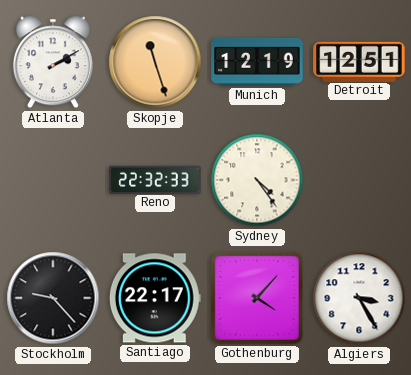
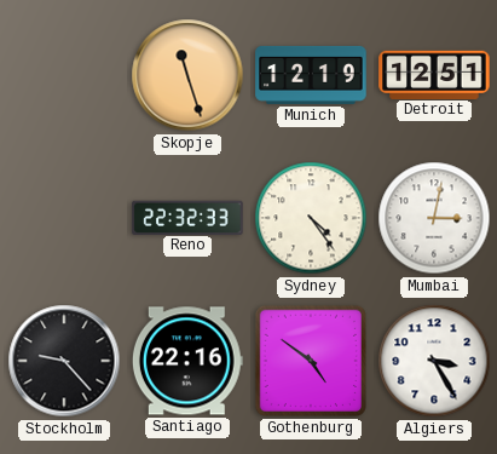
Atlanta: 2:10 -> none (53, 62)
Mumbai: none -> 3:02 (434, 218)
Santiago: 22:17 -> 22:16 (187, 361)
Gothenburg: 4:07 -> 4:51 (311, 361)
